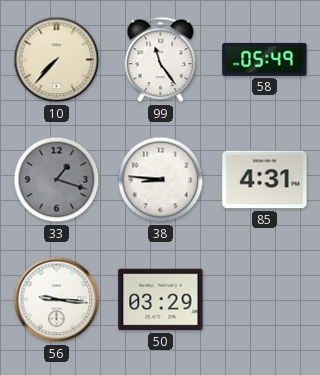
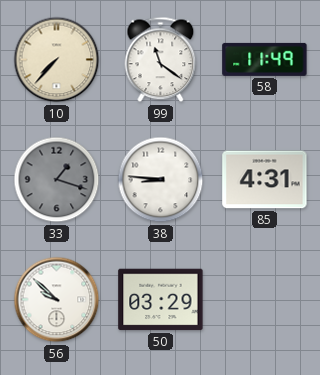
99: 11:24 -> 11:21 (161, 60)
58: 05:49 -> 11:49 (265, 59)
56: 9:16 -> 9:52 (57, 300)
